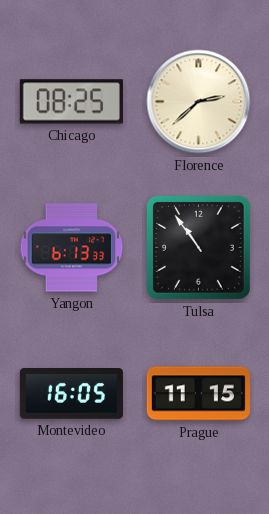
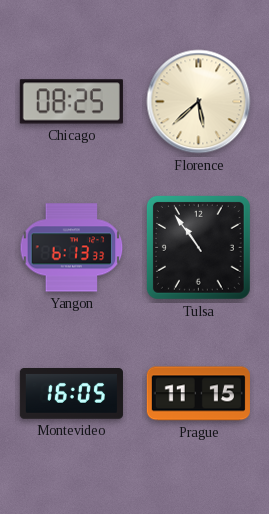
Florence: 2:38 -> 5:38 (199, 102)
